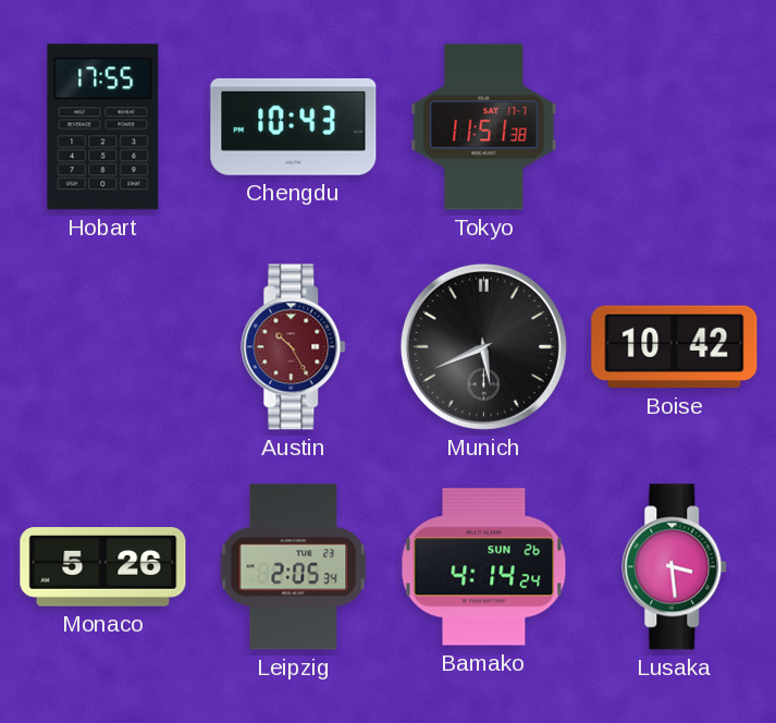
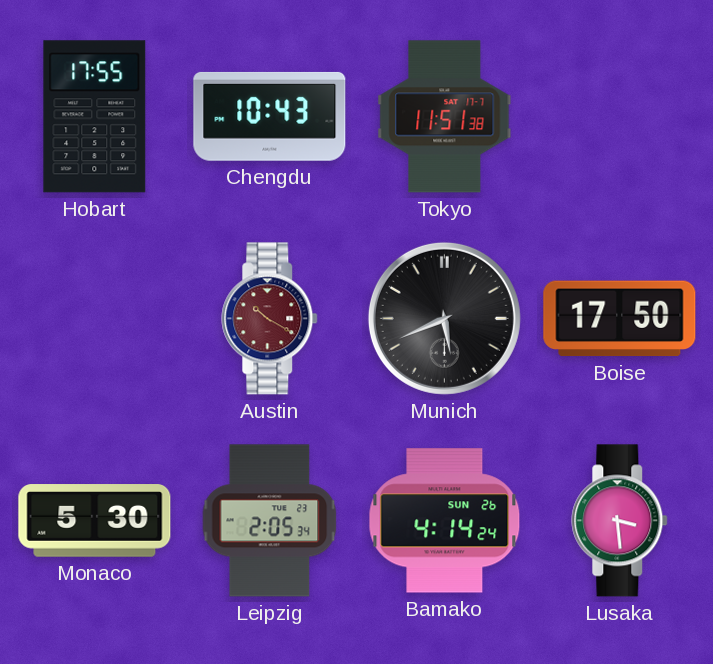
Austin: 10:25 -> 10:20 (270, 319)
Boise: 10:42 -> 17:50 (620, 319)
Monaco: 5:26 -> 5:30 (95, 521)
